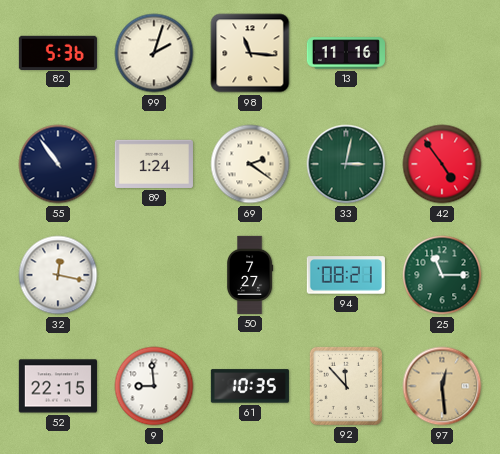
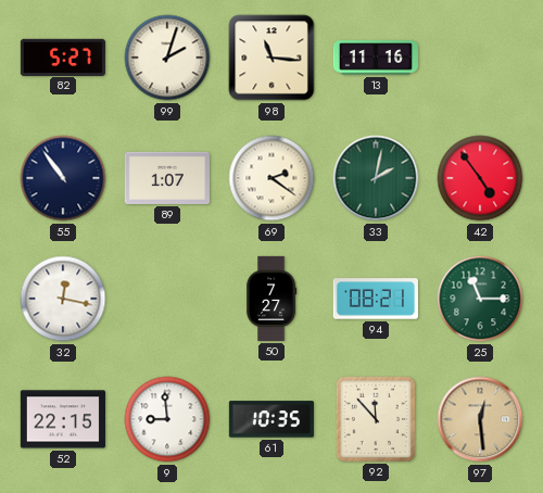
82: 5:36 -> 5:27 (63, 56)
89: 1:24 -> 1:07 (167, 178)
33: 3:02 -> 2:02 (376, 178)
